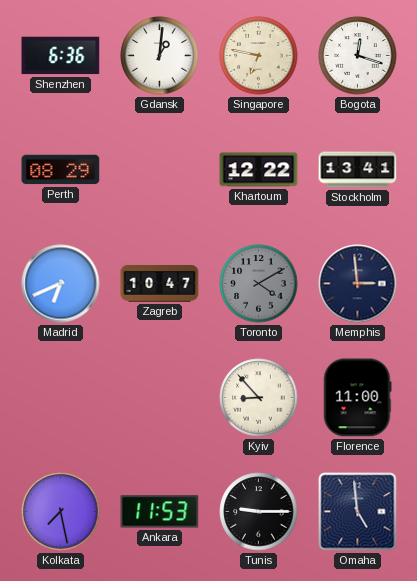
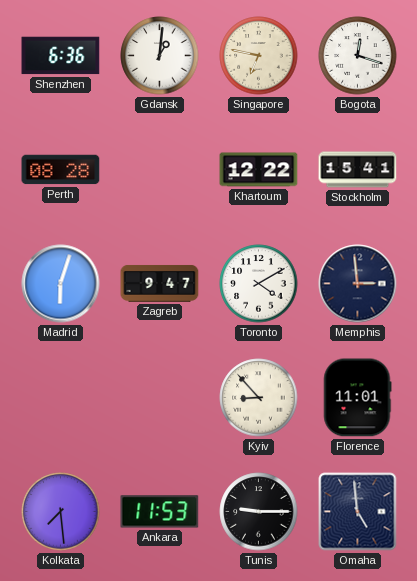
Perth: 08:29 -> 08:28 (61, 170)
Stockholm: 13:41 -> 15:41 (358, 170)
Madrid: 6:41 -> 6:03 (61, 284)
Zagreb: 10:47 -> 9:47 (160, 283)
Toronto dial: grey -> white (259, 284)
Florence: 11:00 -> 11:01 (357, 398)
Kolkata: 7:28 -> 7:29 (61, 512)
